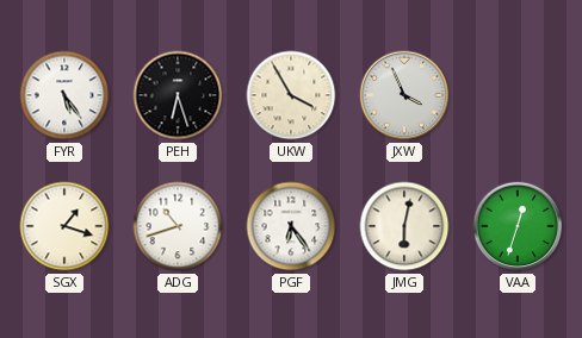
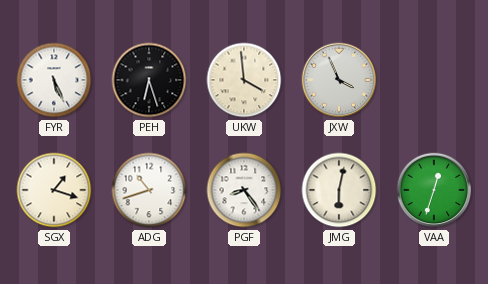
FYR: 5:24 -> 5:26 (54, 80)
UKW: 3:55 -> 3:59 (244, 80)
PGF: 6:24 -> 8:24 (244, 190)
